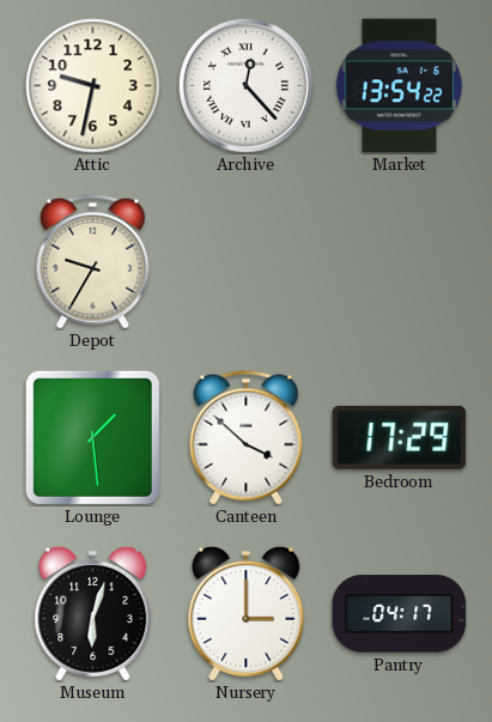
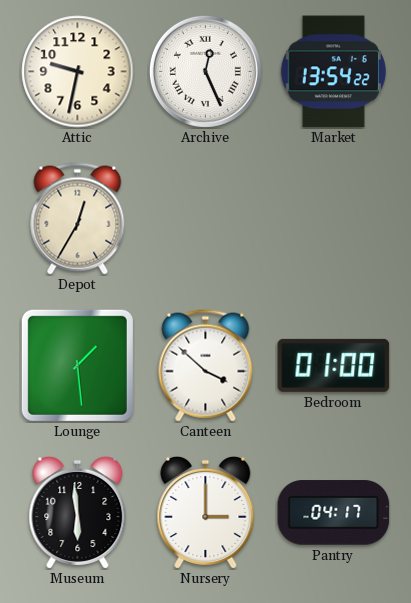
Archive: 12:23 -> 12:26 (205, 71)
Depot: 9:35 -> 12:35 (78, 219)
Bedroom: 17:29 -> 01:00 (334, 365)
Museum: 6:03 -> 5:59 (78, 512)
